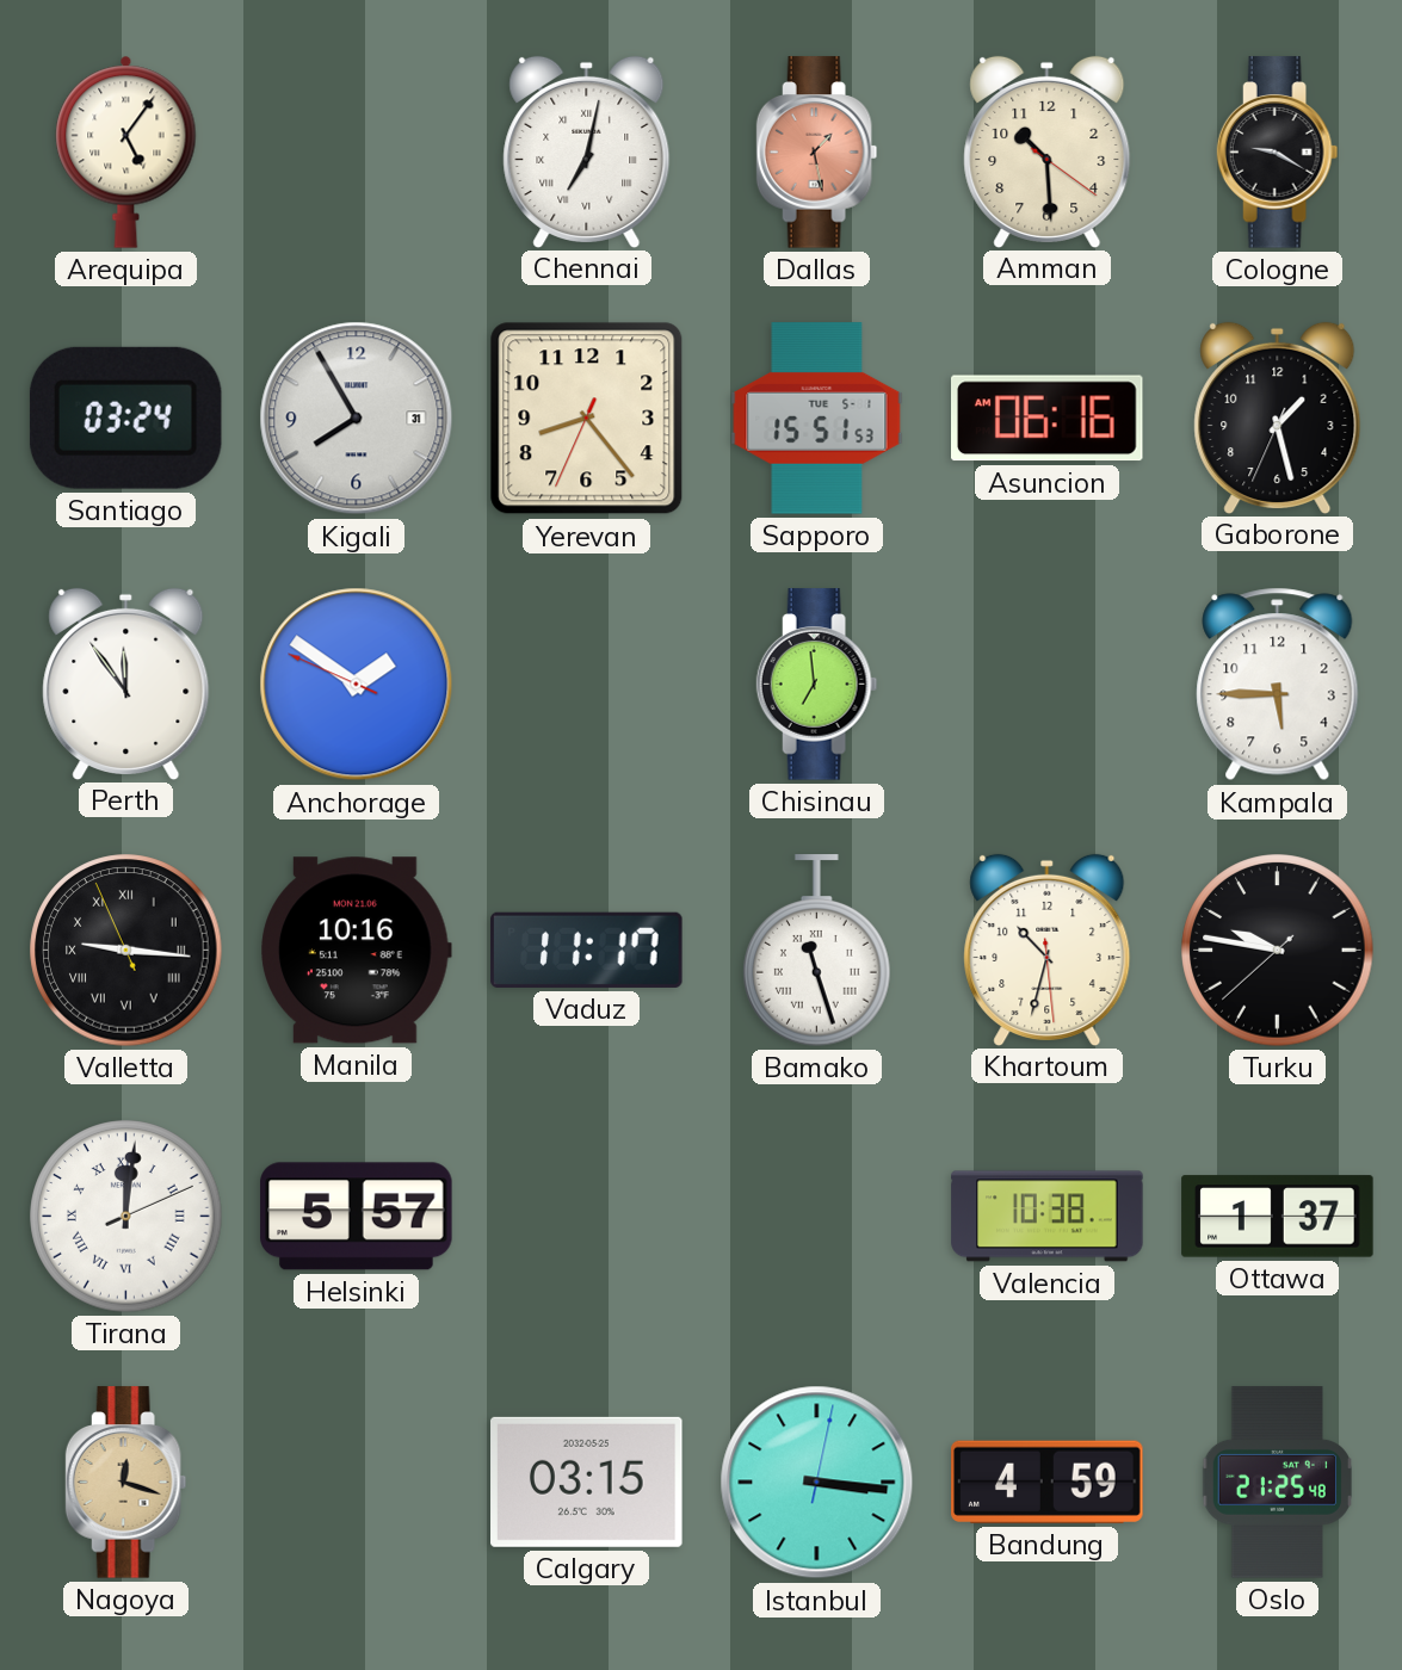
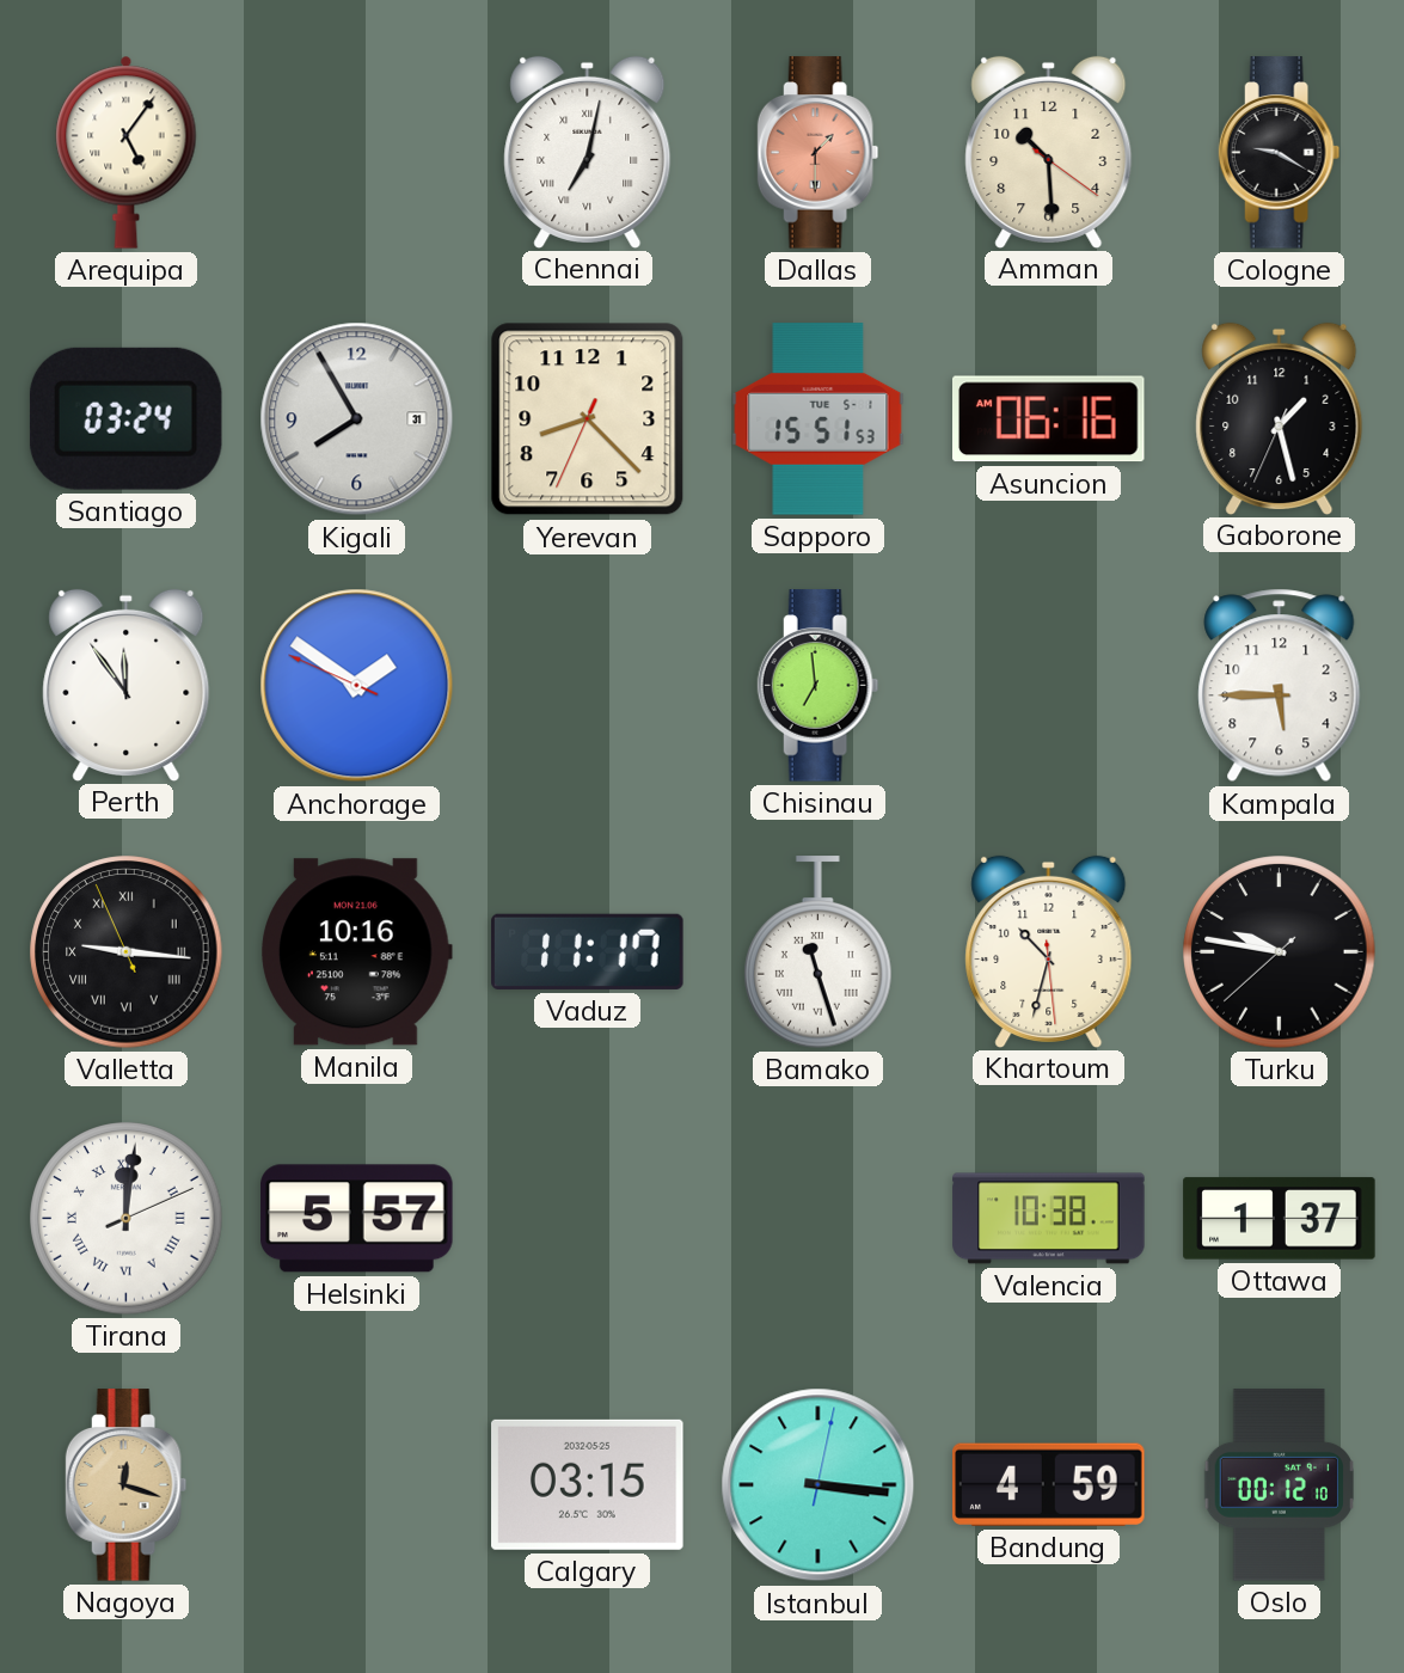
Dallas: 1:28 -> 1:30 (819, 153)
Yerevan: 8:23 -> 8:22 (588, 419)
Oslo: 21:25 -> 00:12 (1279, 1485)
